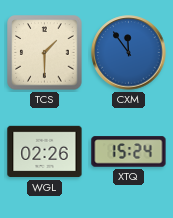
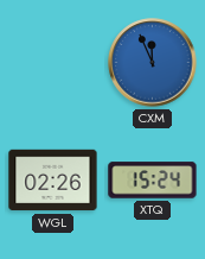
TCS: 1:30 -> none (45, 53)
CXM: 11:54 -> 11:56 (153, 63)
